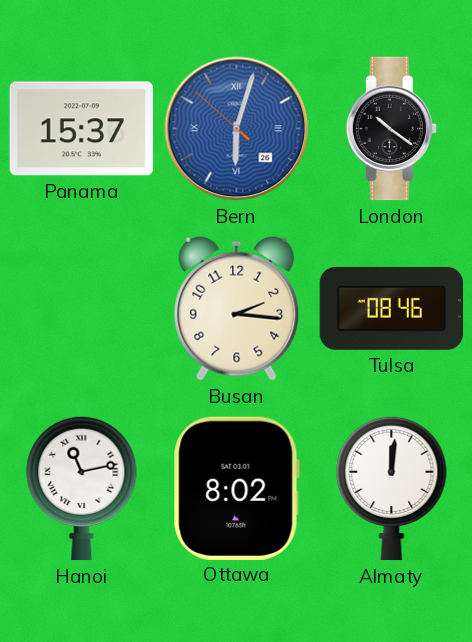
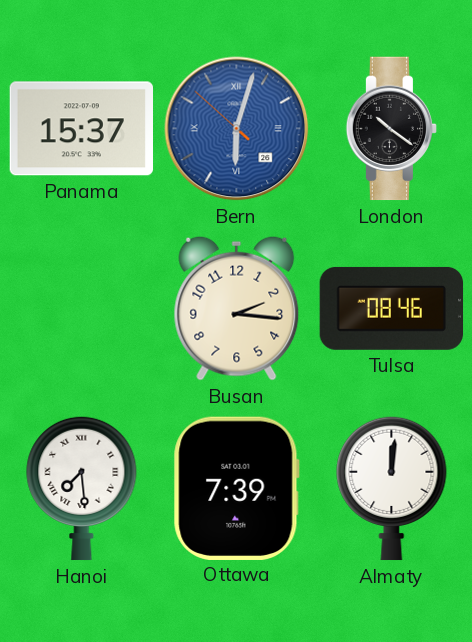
Hanoi: 11:13 -> 7:29 (82, 488)
Ottawa: 8:02 -> 7:39 (236, 488)
